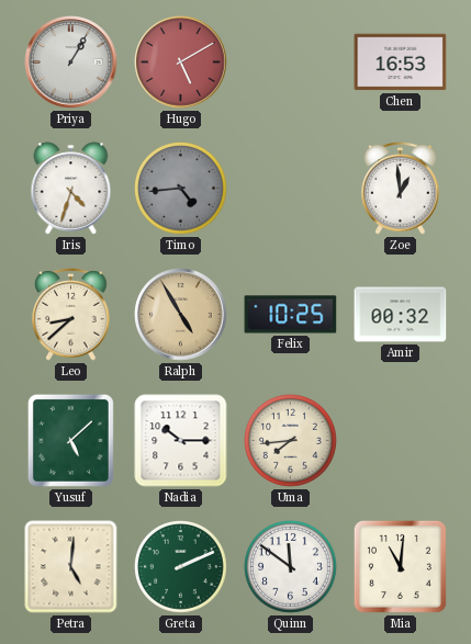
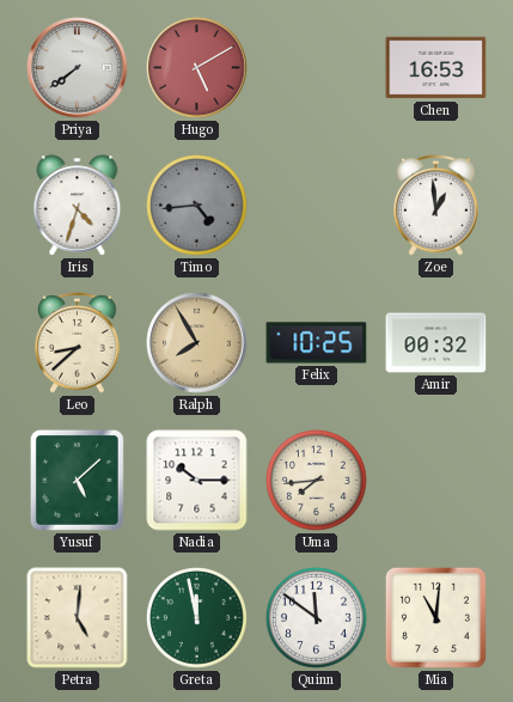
Priya: 1:05 -> 7:39 (78, 68)
Ralph: 4:55 -> 7:55 (197, 343)
Greta: 2:11 -> 11:58 (197, 618)
